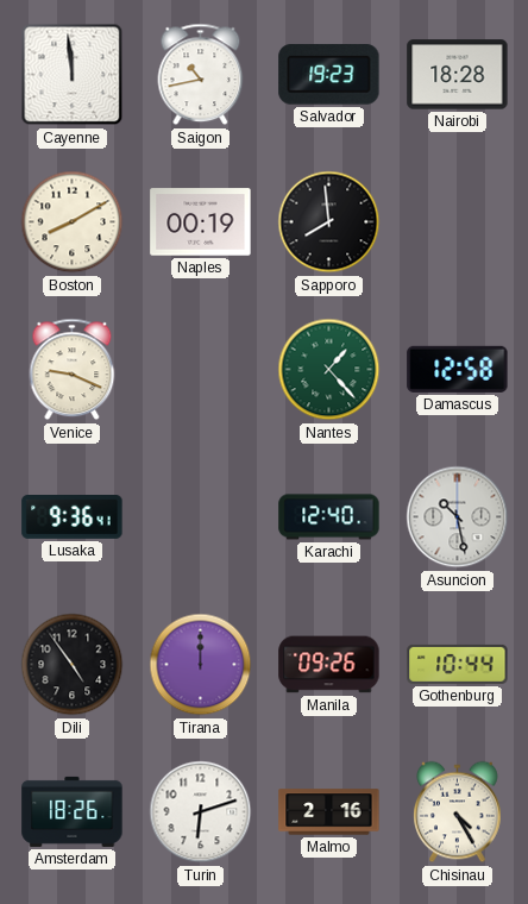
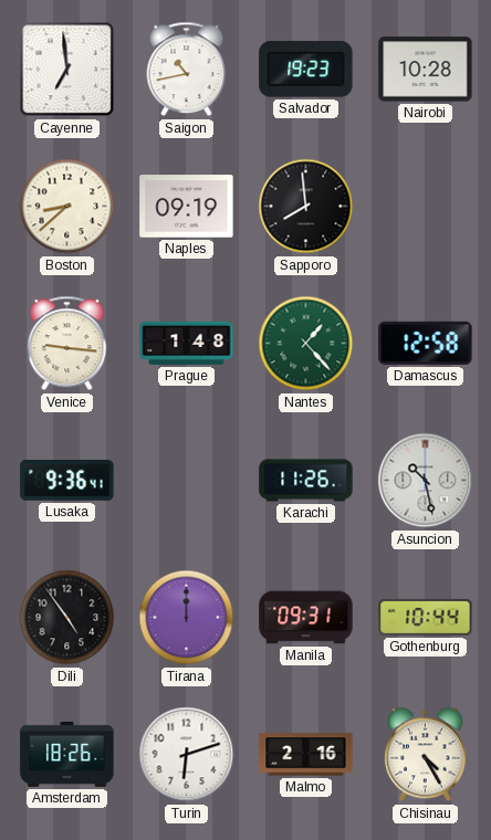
Cayenne: 11:59 -> 6:59 (67, 70)
Nairobi: 18:28 -> 10:28 (426, 70)
Boston: 8:10 -> 8:38 (67, 207)
Naples: 00:19 -> 09:19 (187, 207)
Venice: 9:19 -> 9:16 (67, 344)
Prague: none -> 1:48 (187, 343)
Karachi: 12:40 -> 11:26 (306, 481)
Manila: 09:26 -> 09:31 (306, 618)
